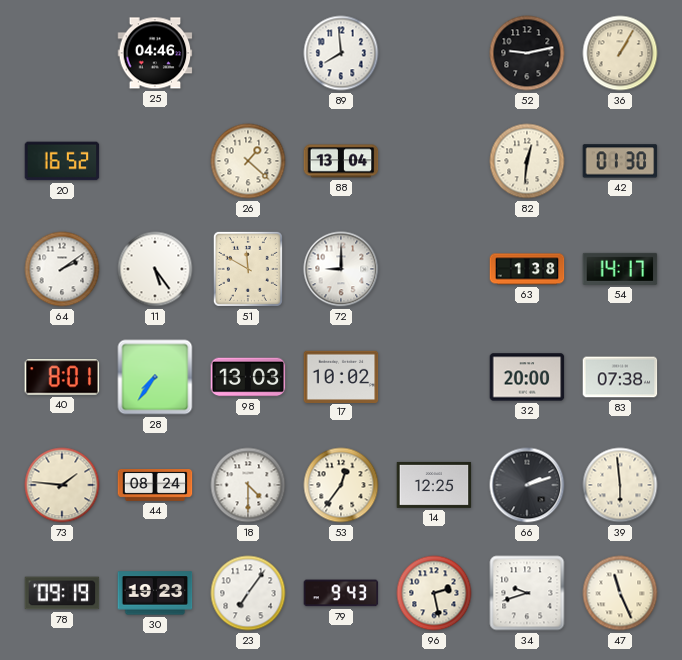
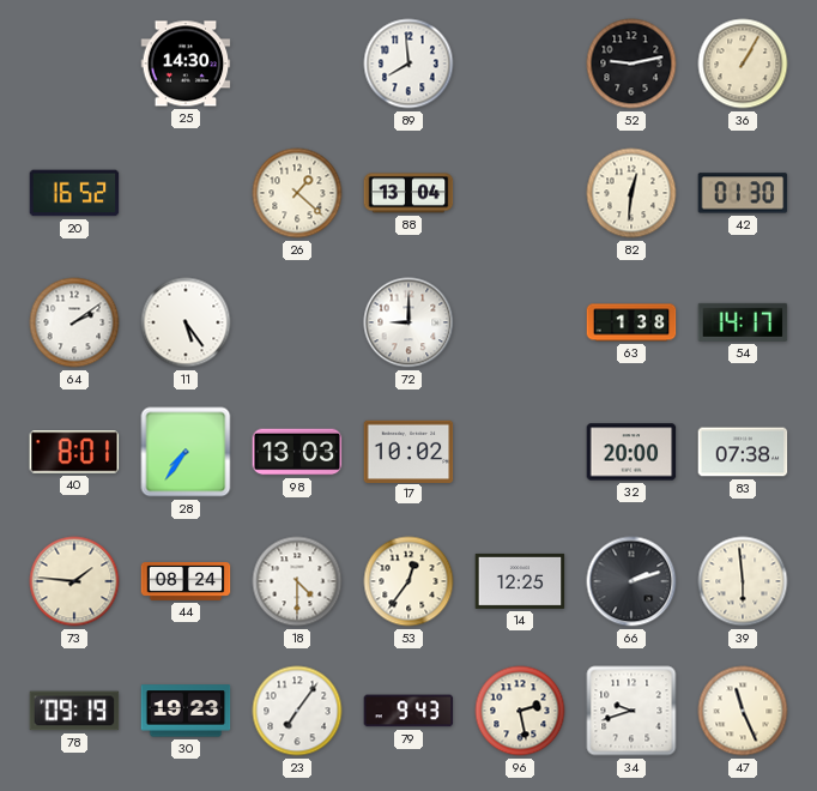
25: 04:46 -> 14:30 (186, 64)
51: 11:50 -> none (248, 269)
